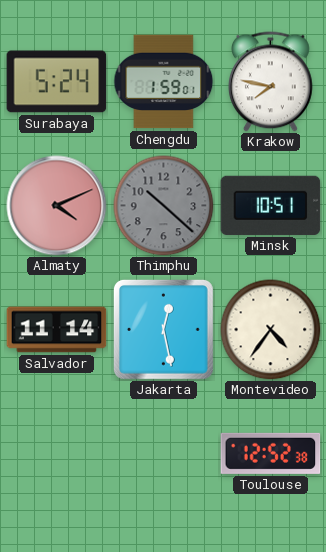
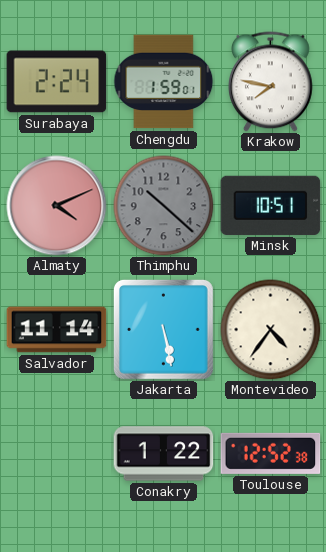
Surabaya: 5:24 -> 2:24 (57, 82)
Jakarta: 12:28 -> 5:28 (163, 329)
Conakry: none -> 1:22 (164, 454)
